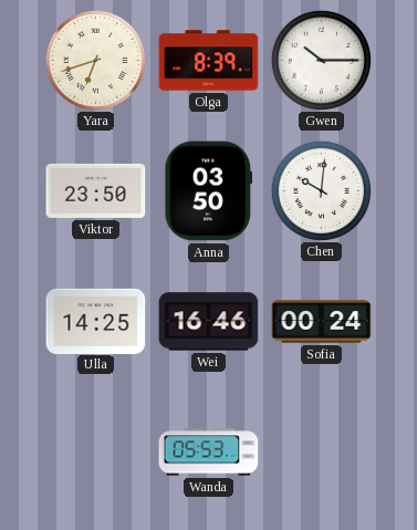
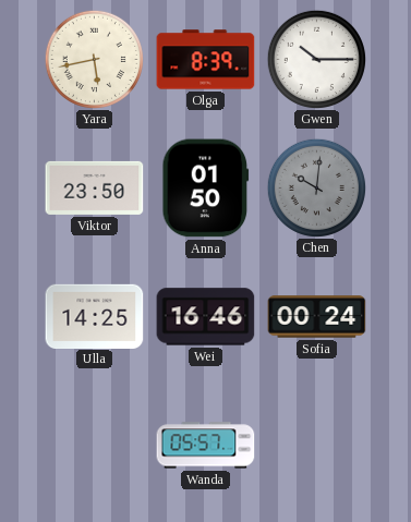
Yara: 6:42 -> 5:43 (94, 59)
Anna: 03:50 -> 01:50 (206, 189)
Chen dial: white -> grey (316, 187)
Wanda: 05:53 -> 05:57 (206, 446)
